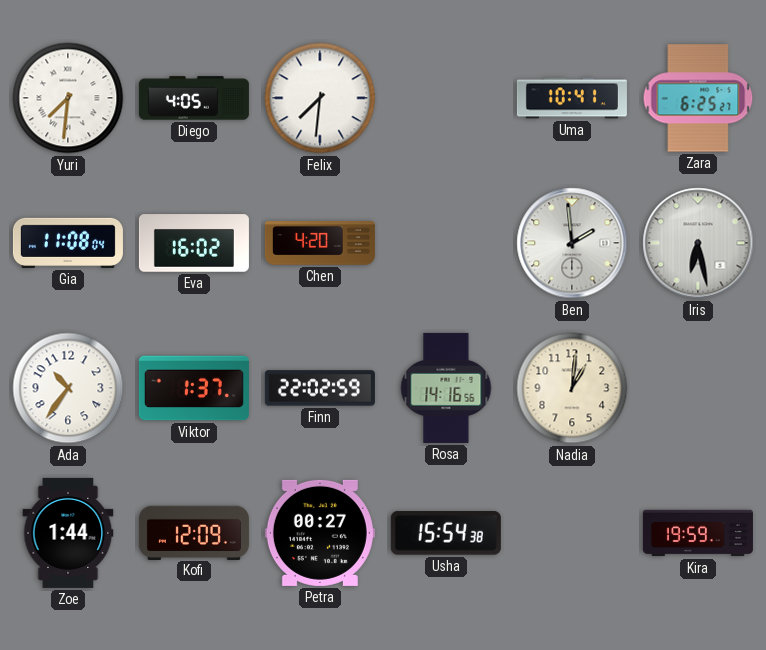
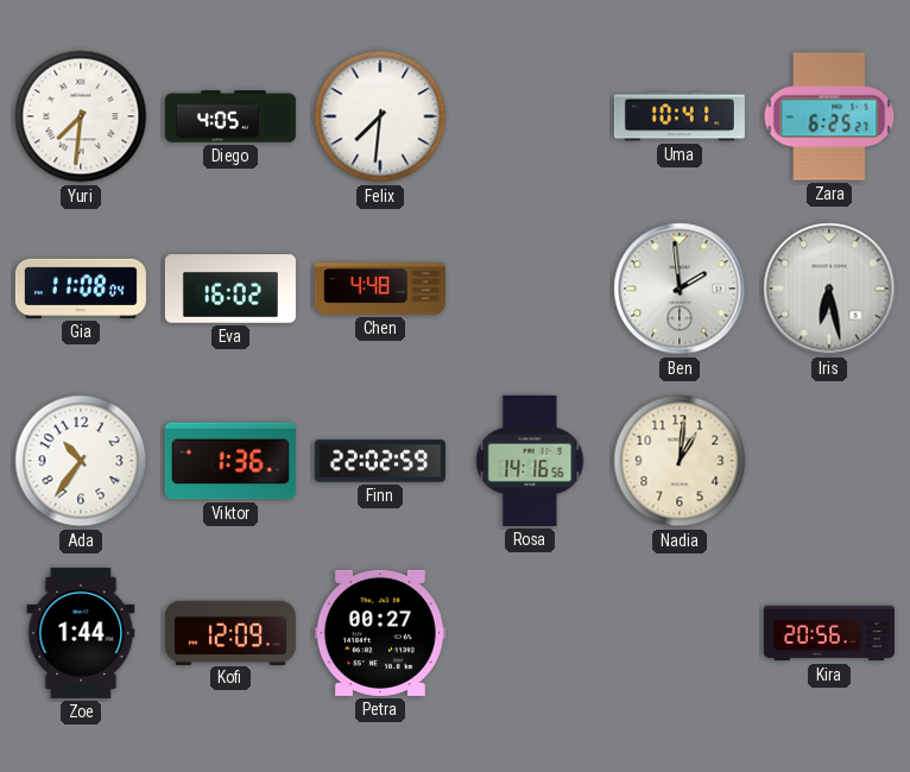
Chen: 4:20 -> 4:48 (380, 289)
Viktor: 1:37 -> 1:36 (230, 461)
Usha: 15:54 -> none (446, 533)
Kira: 19:59 -> 20:56 (829, 633)
